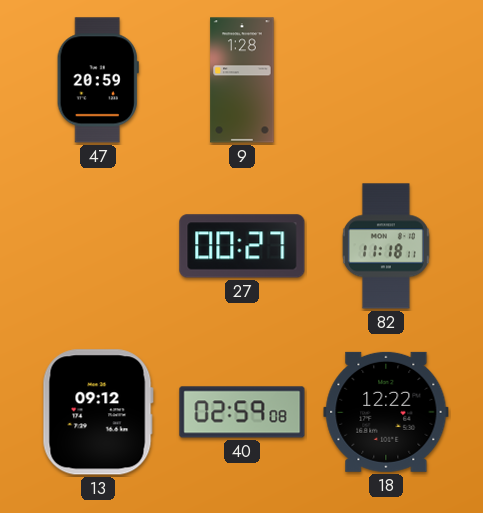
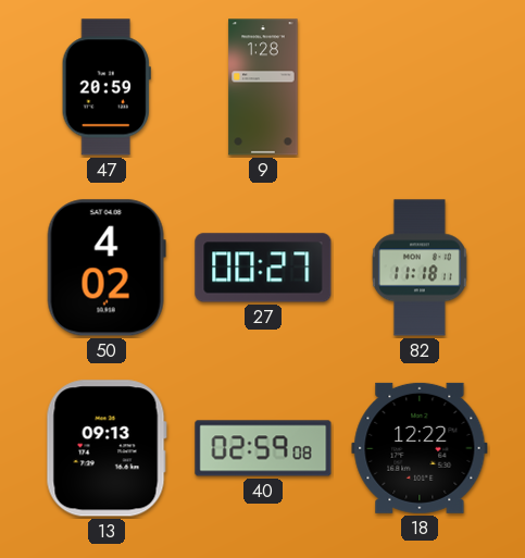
50: none -> 4:02 (107, 268)
13: 09:12 -> 09:13 (107, 448)
